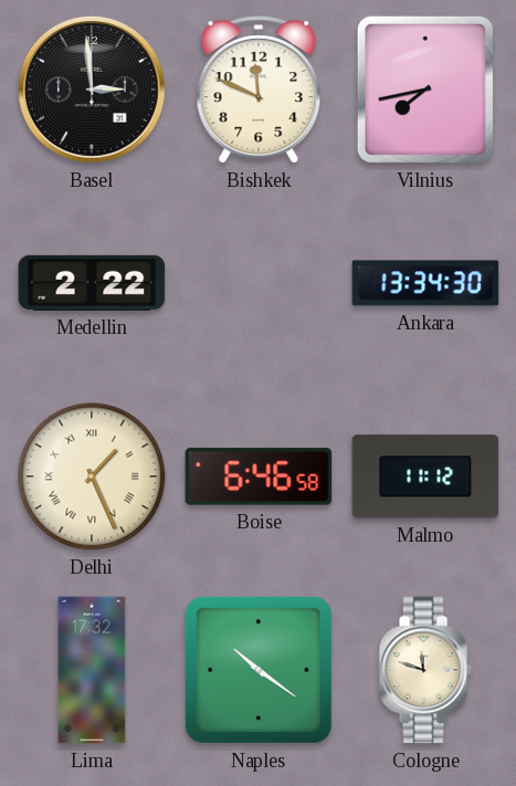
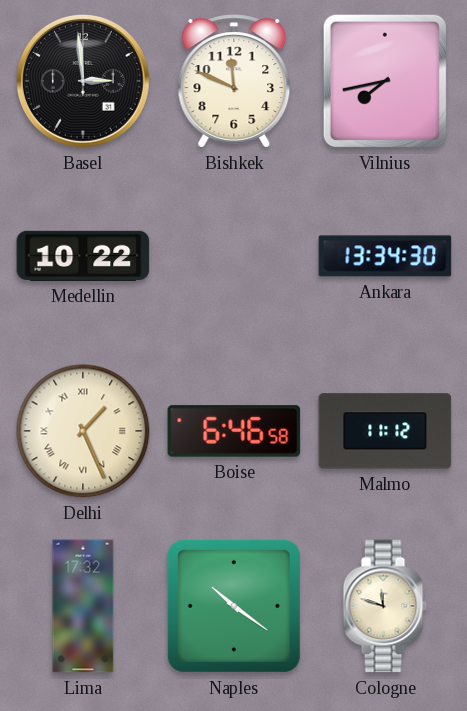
Medellin: 2:22 -> 10:22 (83, 256)
